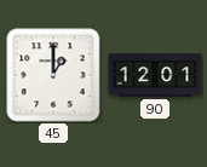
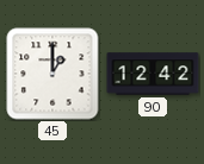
90: 12:01 -> 12:42 (153, 74)
